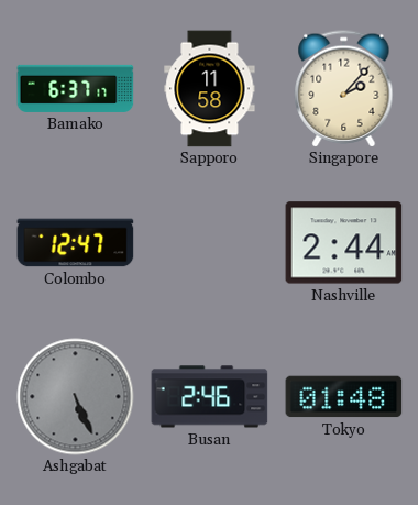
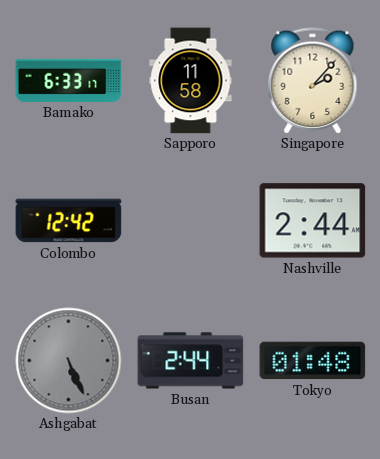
Bamako: 6:37 -> 6:33 (69, 80)
Colombo: 12:47 -> 12:42 (69, 221)
Busan: 2:46 -> 2:44 (191, 361)
